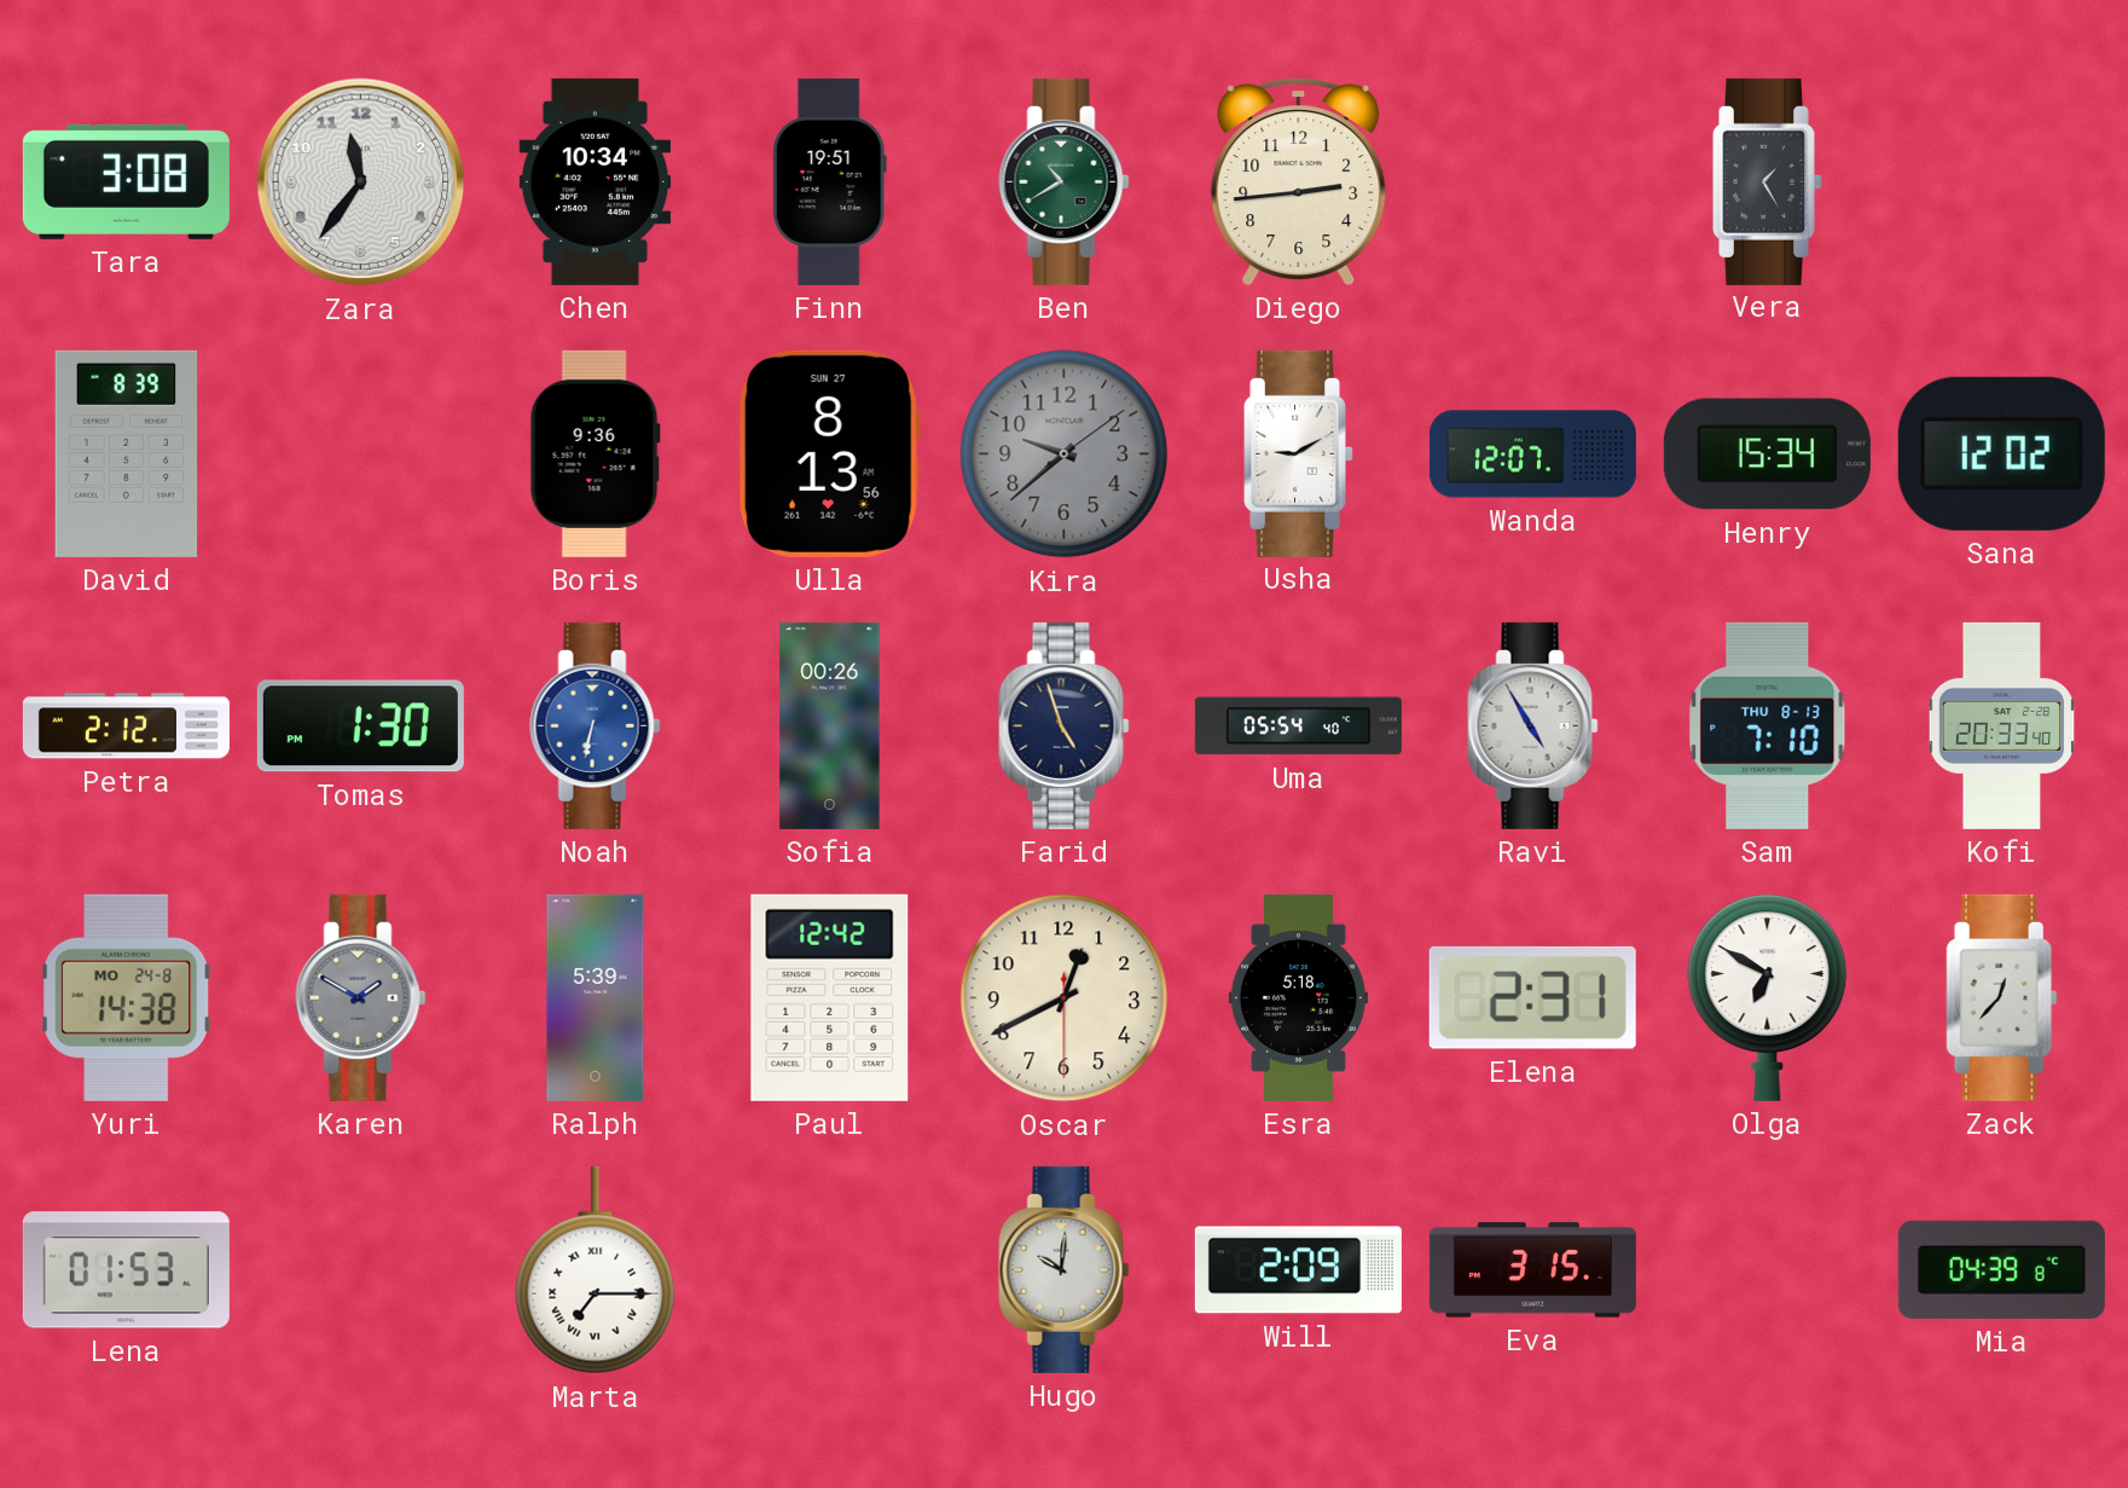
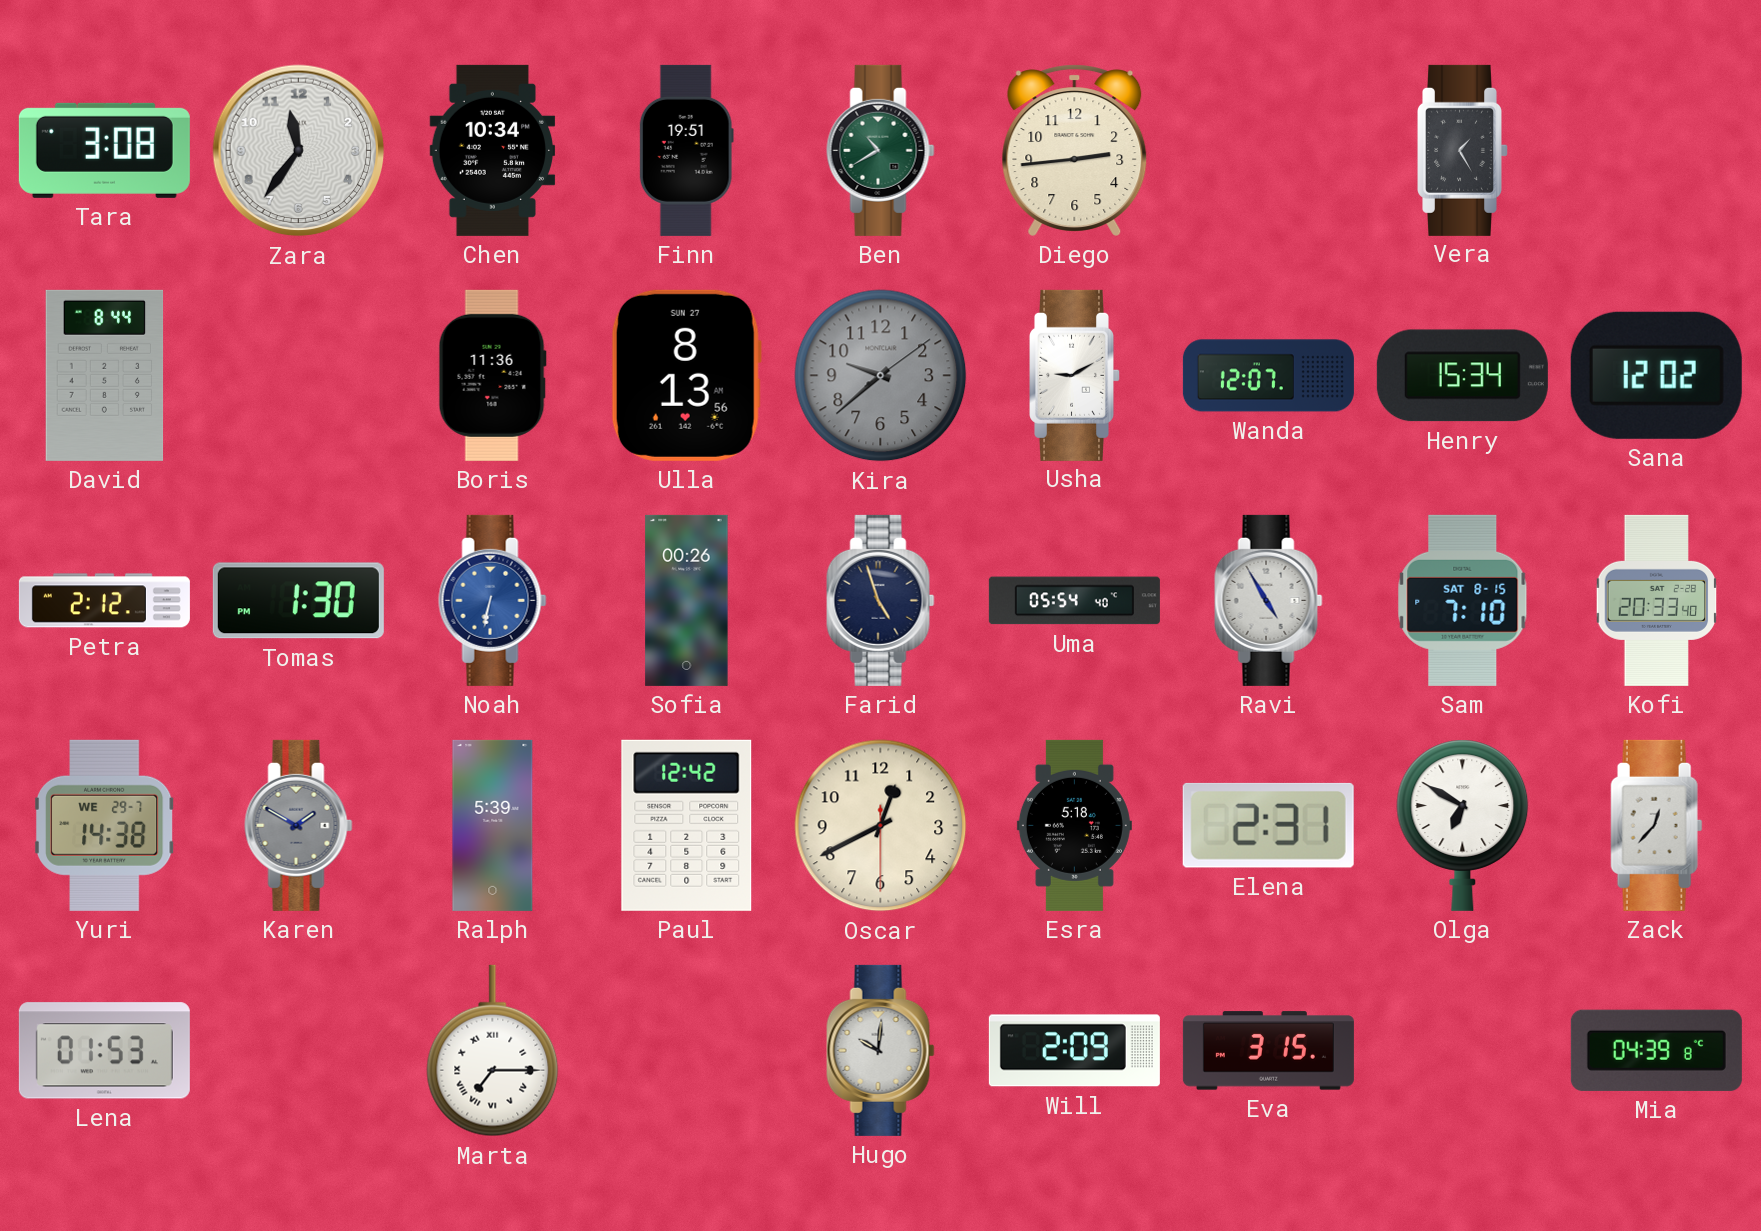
David: 8:39 -> 8:44 (105, 375)
Boris: 9:36 -> 11:36 (492, 375)
Sam date: THU 8-13 -> SAT 8-15 (1463, 600)
Yuri date: MO 24-8 -> WE 29-7 (105, 825)
